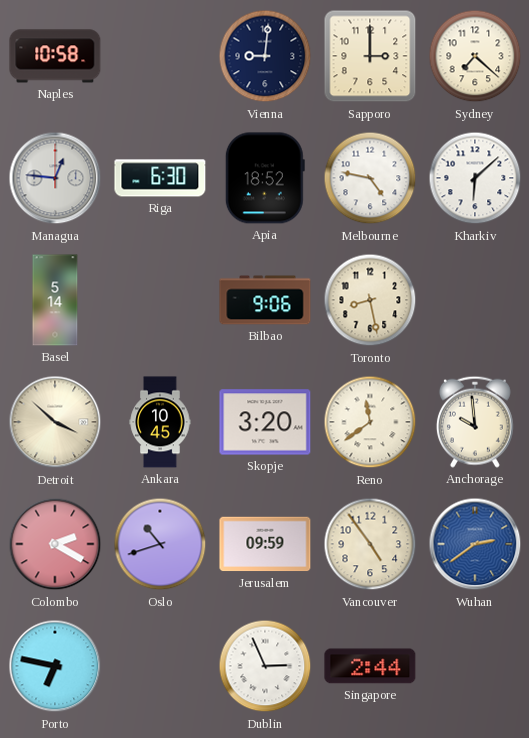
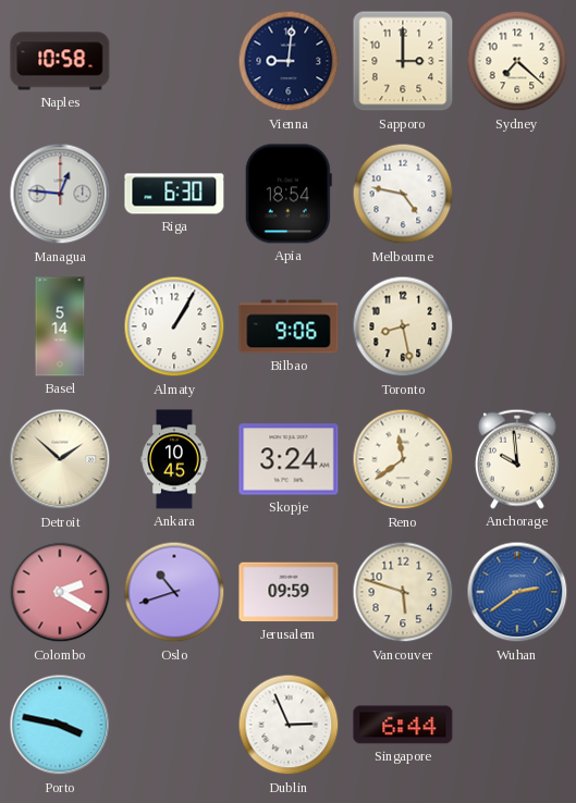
Apia: 18:52 -> 18:54 (289, 194)
Kharkiv: 6:08 -> none (475, 178)
Almaty: none -> 1:05 (174, 326)
Detroit: 3:52 -> 1:52 (60, 459)
Skopje: 3:20 -> 3:24 (289, 459)
Vancouver: 4:54 -> 5:48 (403, 592)
Porto: 6:47 -> 3:47 (60, 725)
Singapore: 2:44 -> 6:44 (403, 725)
